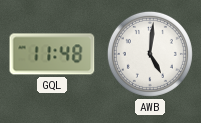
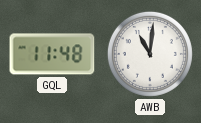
AWB: 5:01 -> 11:01 (150, 54)
